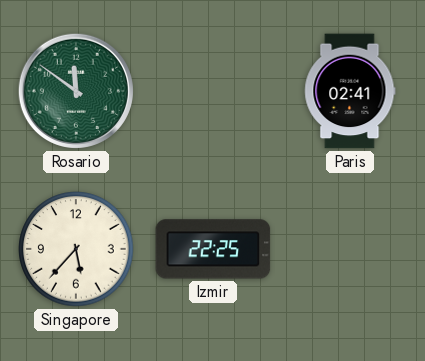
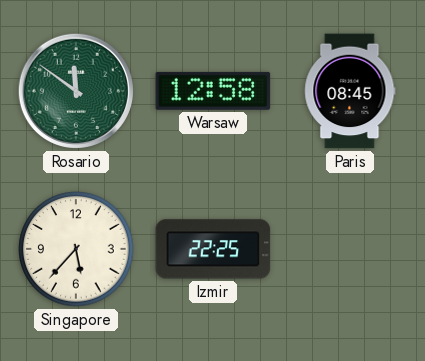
Warsaw: none -> 12:58 (213, 91)
Paris: 02:41 -> 08:45 (350, 91)
